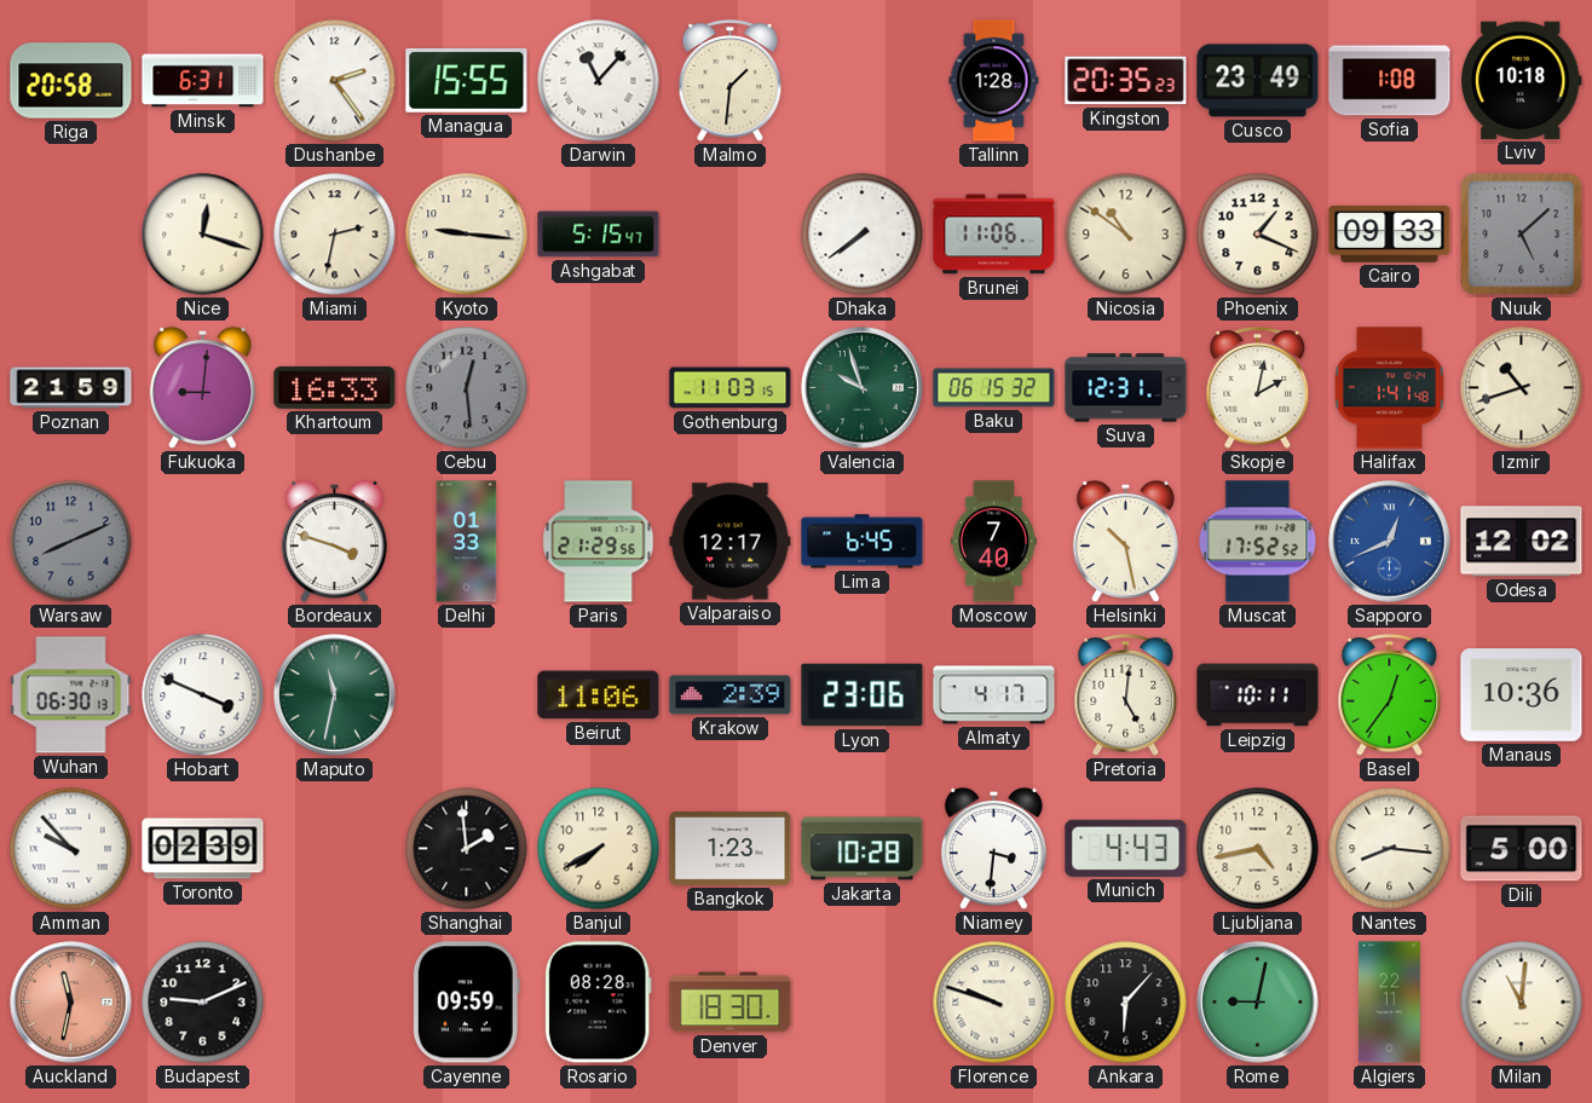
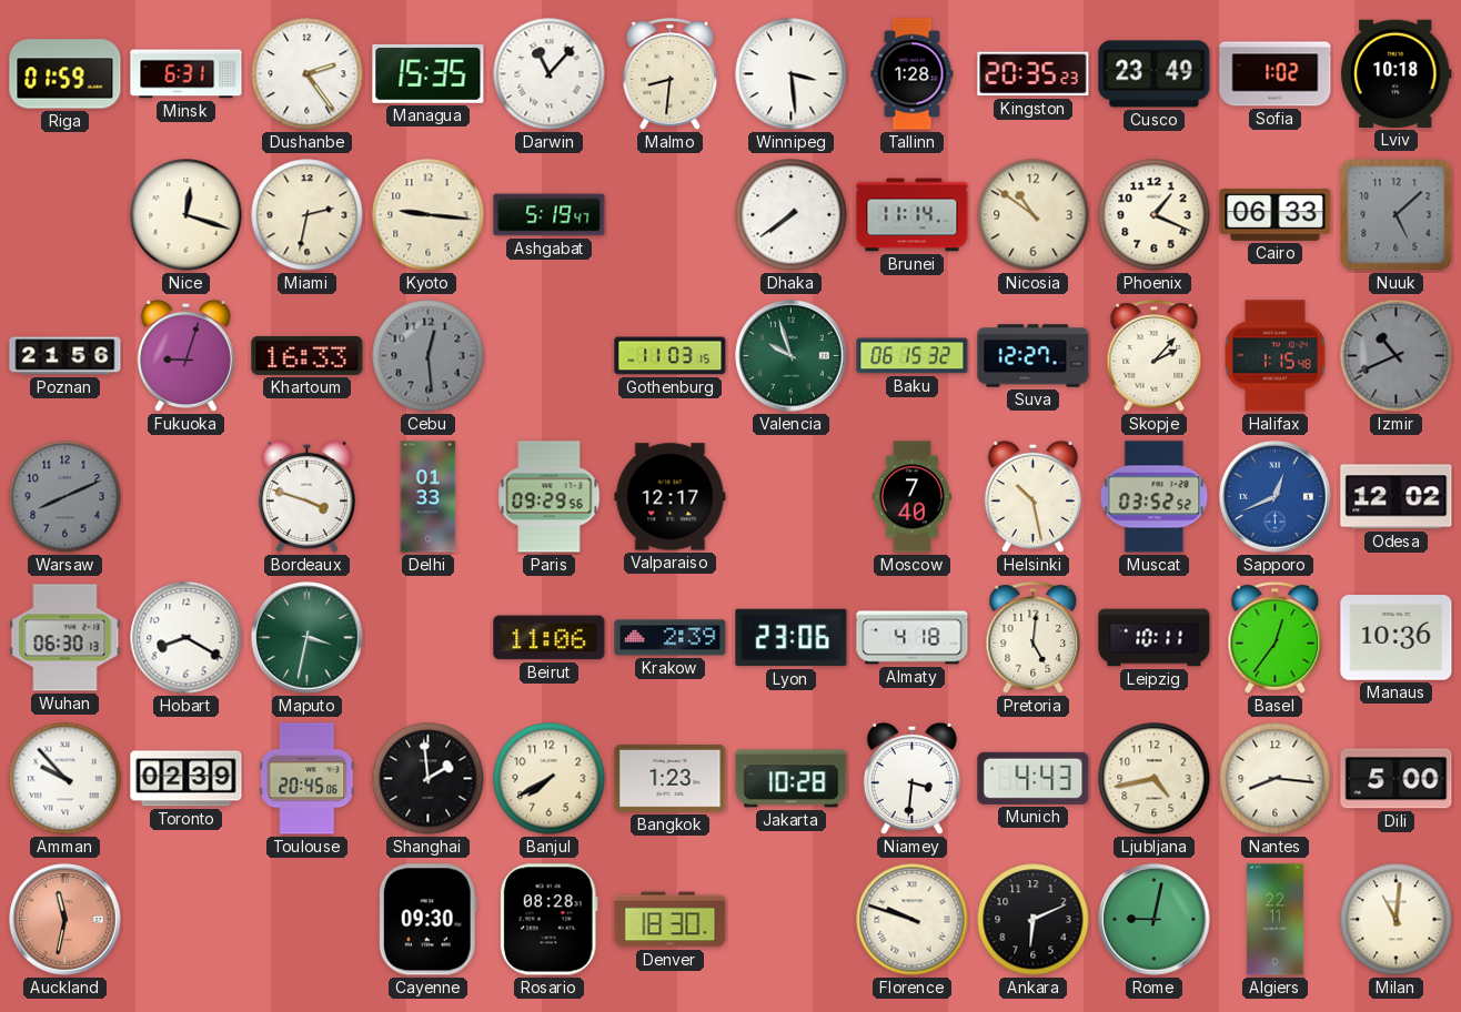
Riga: 20:58 -> 01:59 (66, 74)
Managua: 15:55 -> 15:35 (429, 73)
Malmo: 1:31 -> 8:31 (671, 74)
Winnipeg: none -> 3:29 (792, 74)
Sofia: 1:08 -> 1:02 (1276, 74)
Ashgabat: 5:15 -> 5:19 (550, 215)
Brunei: 11:06 -> 11:14 (913, 215)
Cairo: 09:33 -> 06:33 (1276, 215)
Poznan: 21:59 -> 21:56 (66, 356)
Fukuoka: 9:01 -> 9:03 (185, 355)
Suva: 12:31 -> 12:27 (1034, 356)
Skopje: 2:02 -> 2:07 (1155, 356)
Halifax: 1:41 -> 1:15 (1276, 356)
Izmir: 10:42 -> 10:41 (1397, 356)
Izmir dial: cream -> grey (1397, 356)
Paris: 21:29 -> 09:29 (550, 497)
Lima: 6:45 -> none (863, 542)
Muscat: 17:52 -> 03:52 (1155, 497)
Hobart: 3:49 -> 8:20 (187, 638)
Maputo: 11:32 -> 3:32 (308, 638)
Almaty: 4:17 -> 4:18 (913, 638)
Toulouse: none -> 20:45 (308, 779)
Budapest: 9:11 -> none (203, 1003)
Cayenne: 09:59 -> 09:30 (427, 920)
Ankara: 6:07 -> 6:11 (1034, 920)
